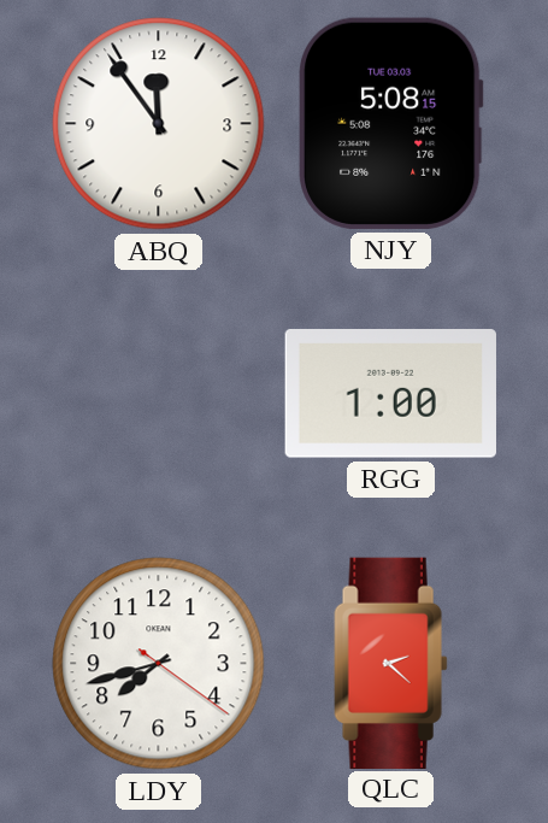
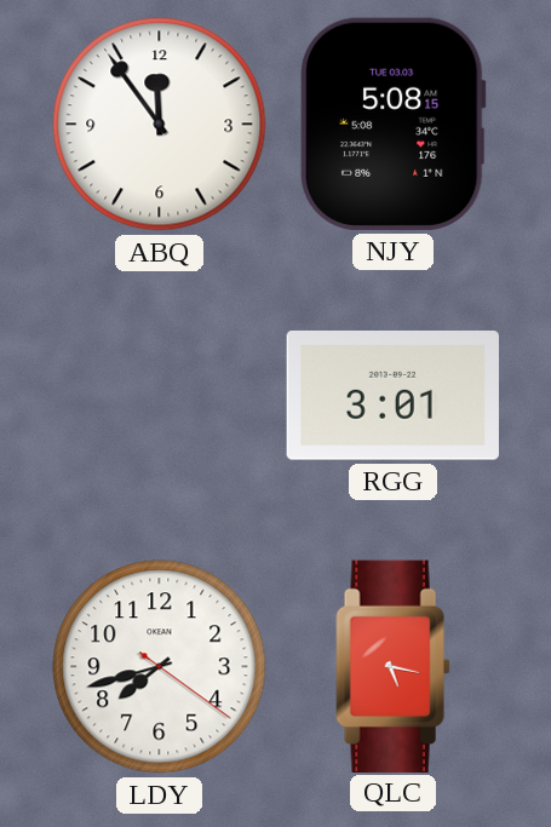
RGG: 1:00 -> 3:01 (392, 396)
QLC: 2:22 -> 5:17 (394, 666)
